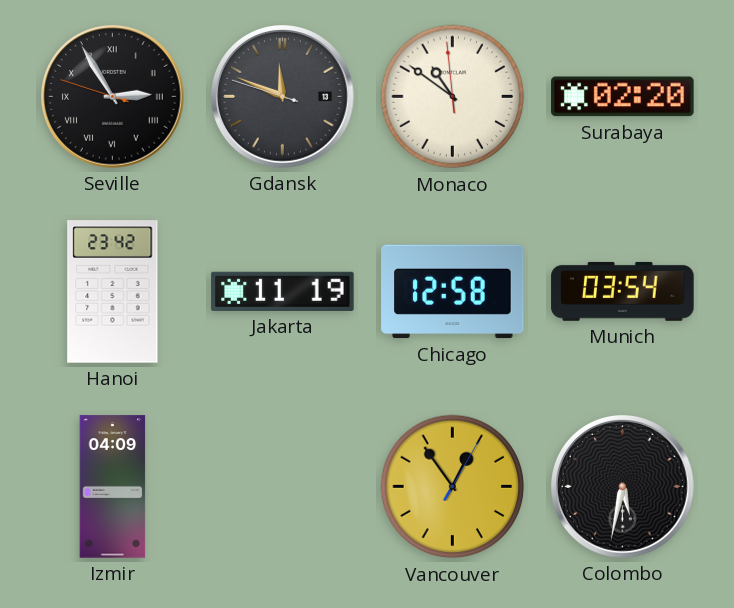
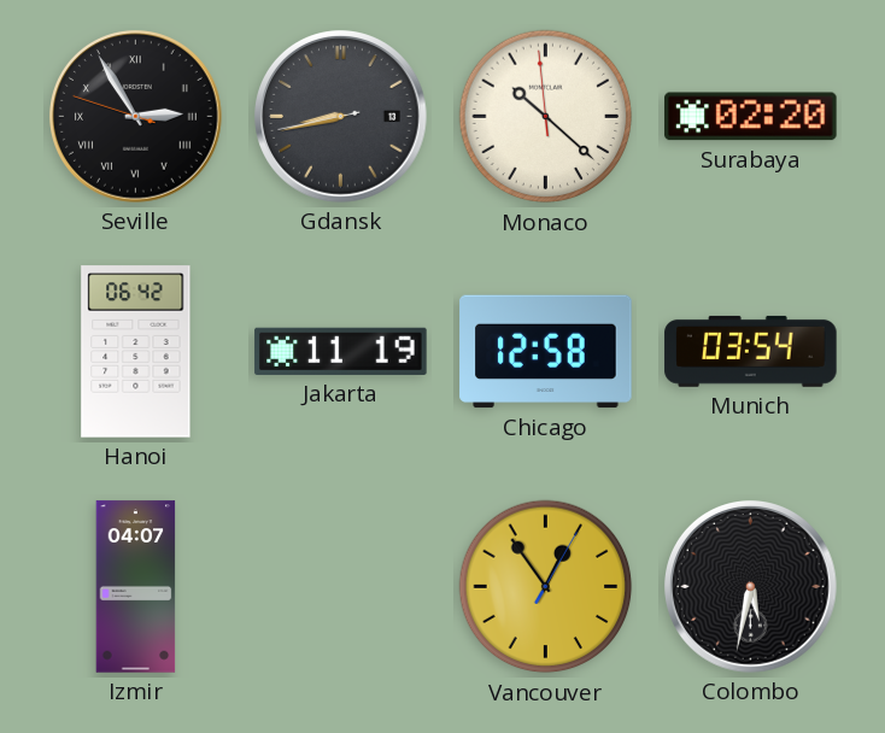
Gdansk: 11:48 -> 8:42 (341, 117)
Monaco: 10:50 -> 10:21 (546, 117)
Hanoi: 23:42 -> 06:42 (136, 352)
Izmir: 04:09 -> 04:07 (136, 587)
